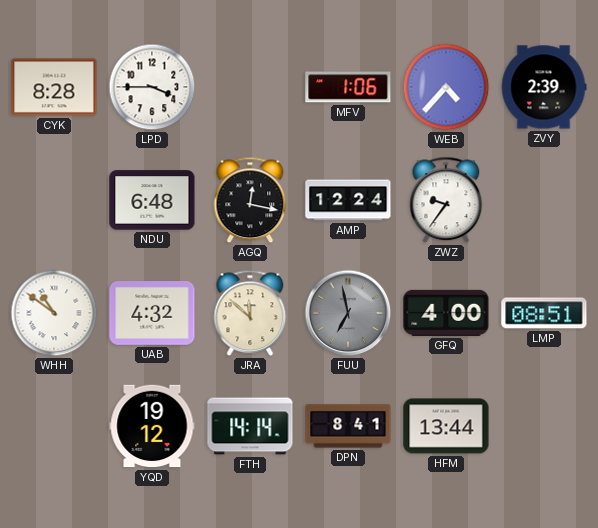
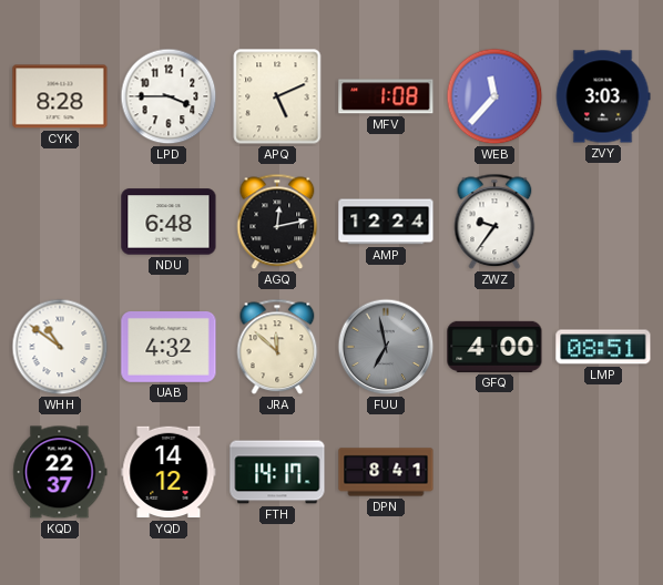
APQ: none -> 5:11 (277, 96)
MFV: 1:06 -> 1:08 (386, 96)
WEB: 4:37 -> 11:37 (494, 96)
ZVY: 2:39 -> 3:03 (603, 96)
AGQ: 12:17 -> 12:13 (277, 222)
KQD: none -> 22:37 (60, 472)
YQD: 19:12 -> 14:12 (169, 472)
FTH: 14:14 -> 14:17 (277, 472)
HFM: 13:44 -> none (446, 426)
